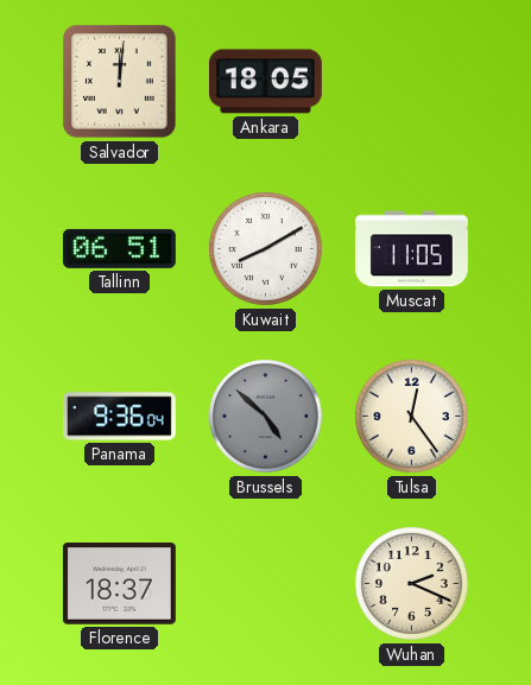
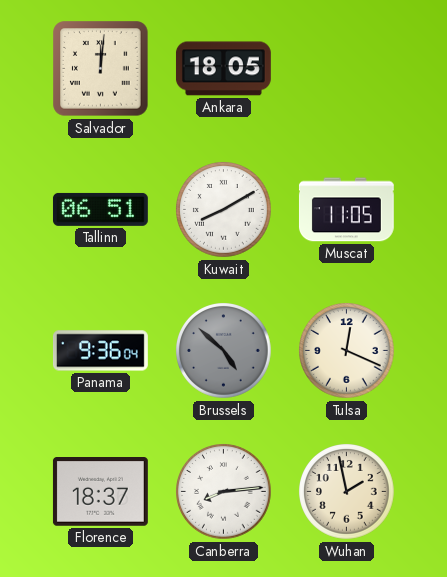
Tulsa: 12:24 -> 12:19 (347, 351)
Canberra: none -> 8:14 (224, 492)
Wuhan: 2:19 -> 1:58 (347, 492)
